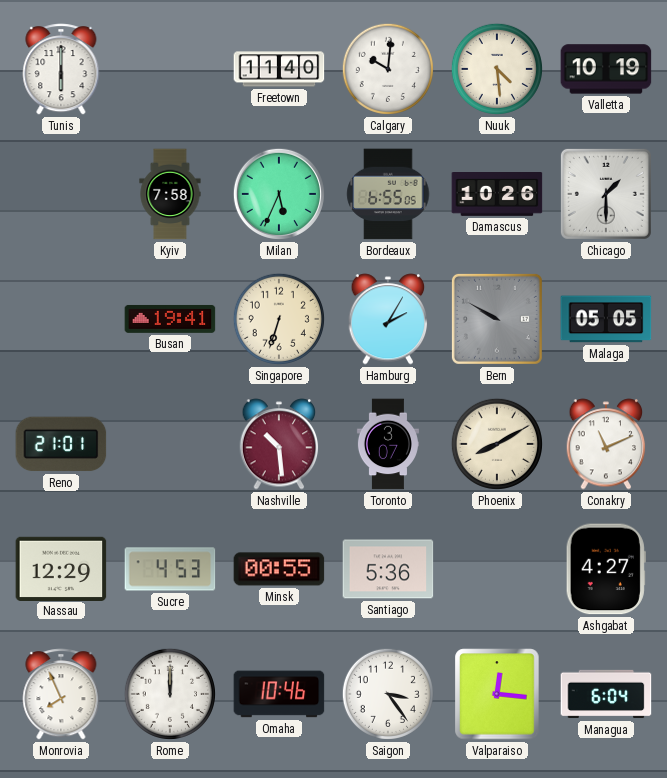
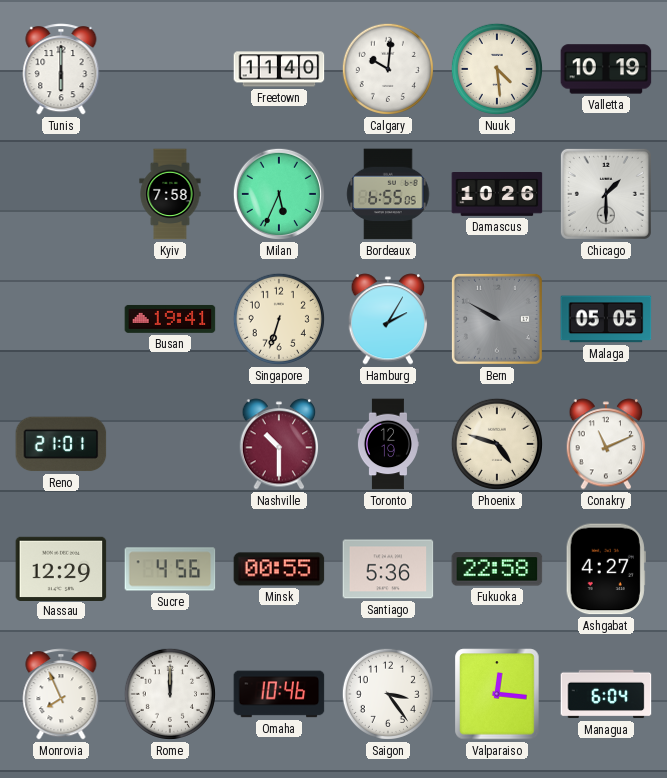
Nashville: 10:29 -> 10:30 (279, 444)
Toronto: 3:07 -> 12:19 (388, 444)
Phoenix: 8:10 -> 4:48 (497, 444)
Sucre: 4:53 -> 4:56 (170, 569)
Fukuoka: none -> 22:58 (497, 569)
